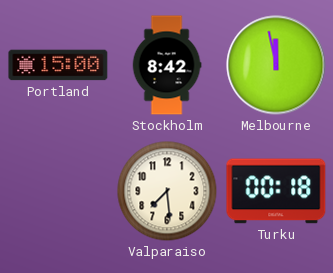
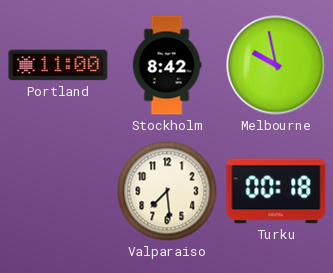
Portland: 15:00 -> 11:00 (58, 65)
Melbourne: 11:58 -> 9:58 (276, 65)
